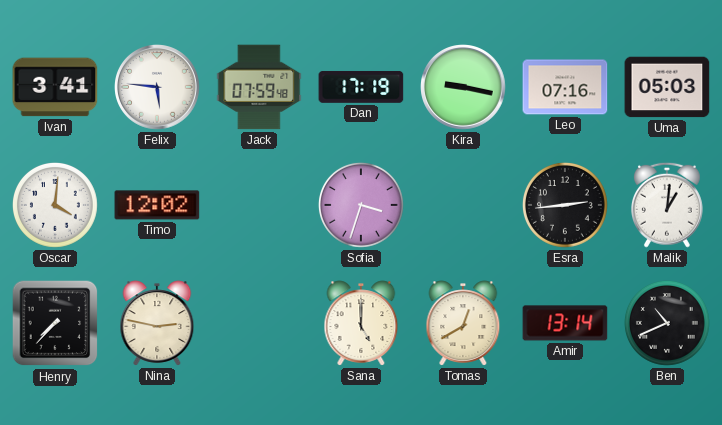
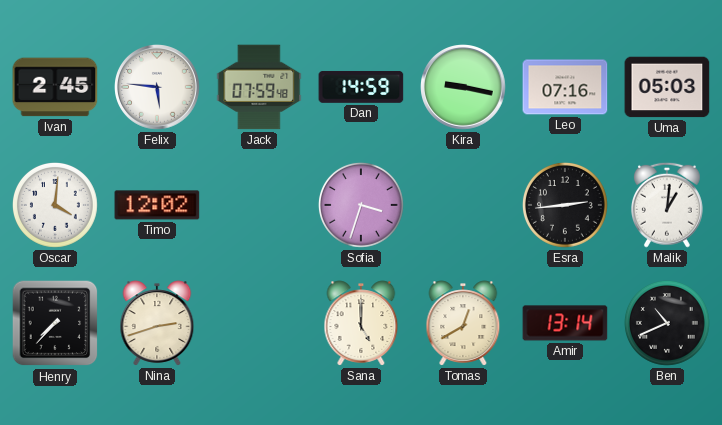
Ivan: 3:41 -> 2:45 (55, 87)
Dan: 17:19 -> 14:59 (361, 87)
Nina: 2:47 -> 2:42 (157, 323)
